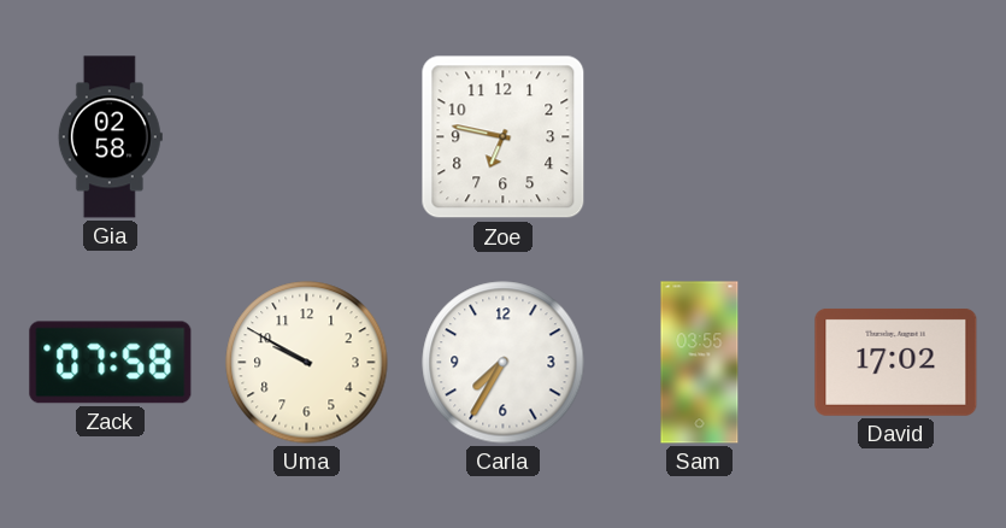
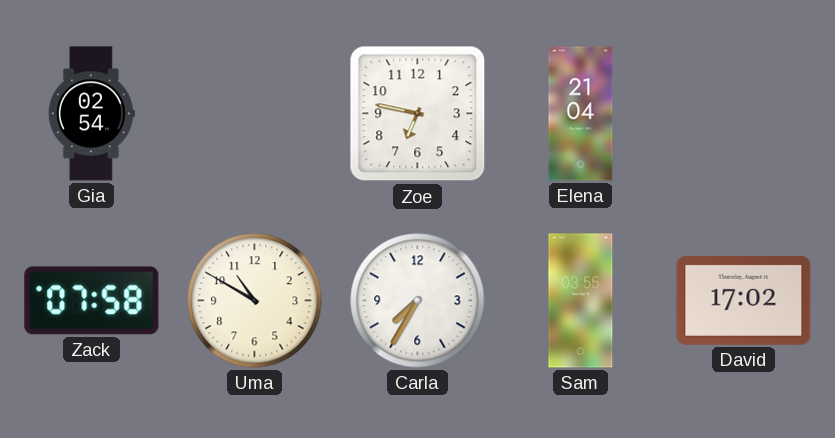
Gia: 02:58 -> 02:54 (91, 114)
Elena: none -> 21:04 (581, 114)
Uma: 9:50 -> 10:50 (255, 301)
